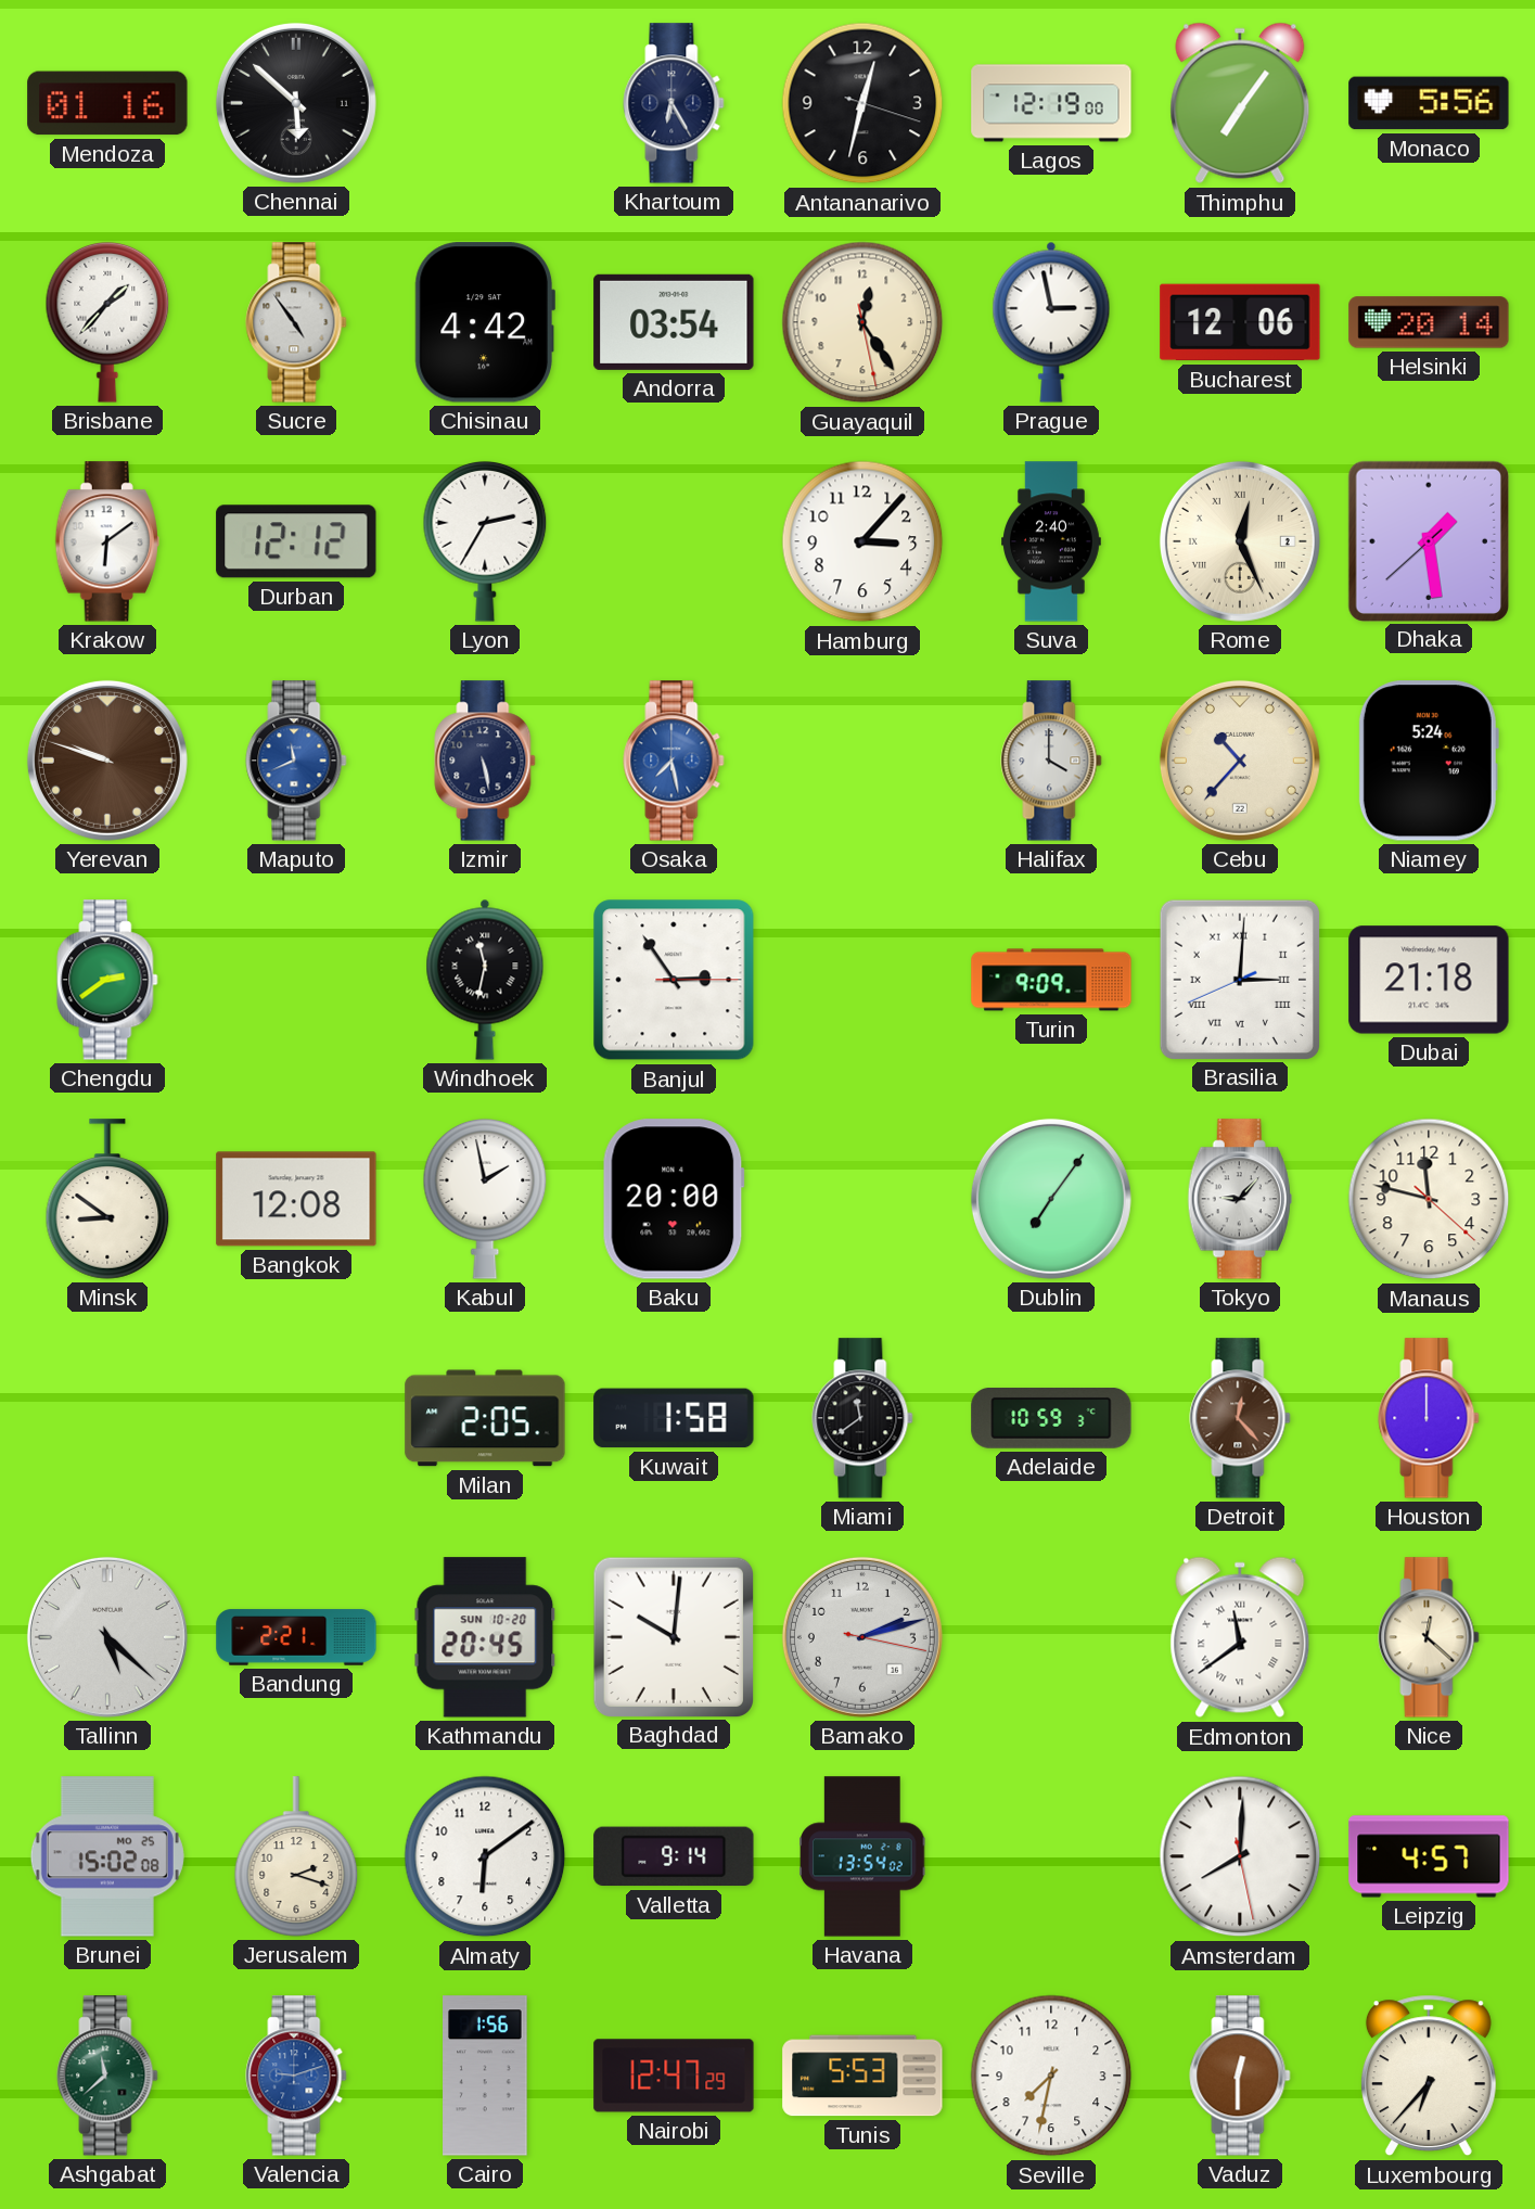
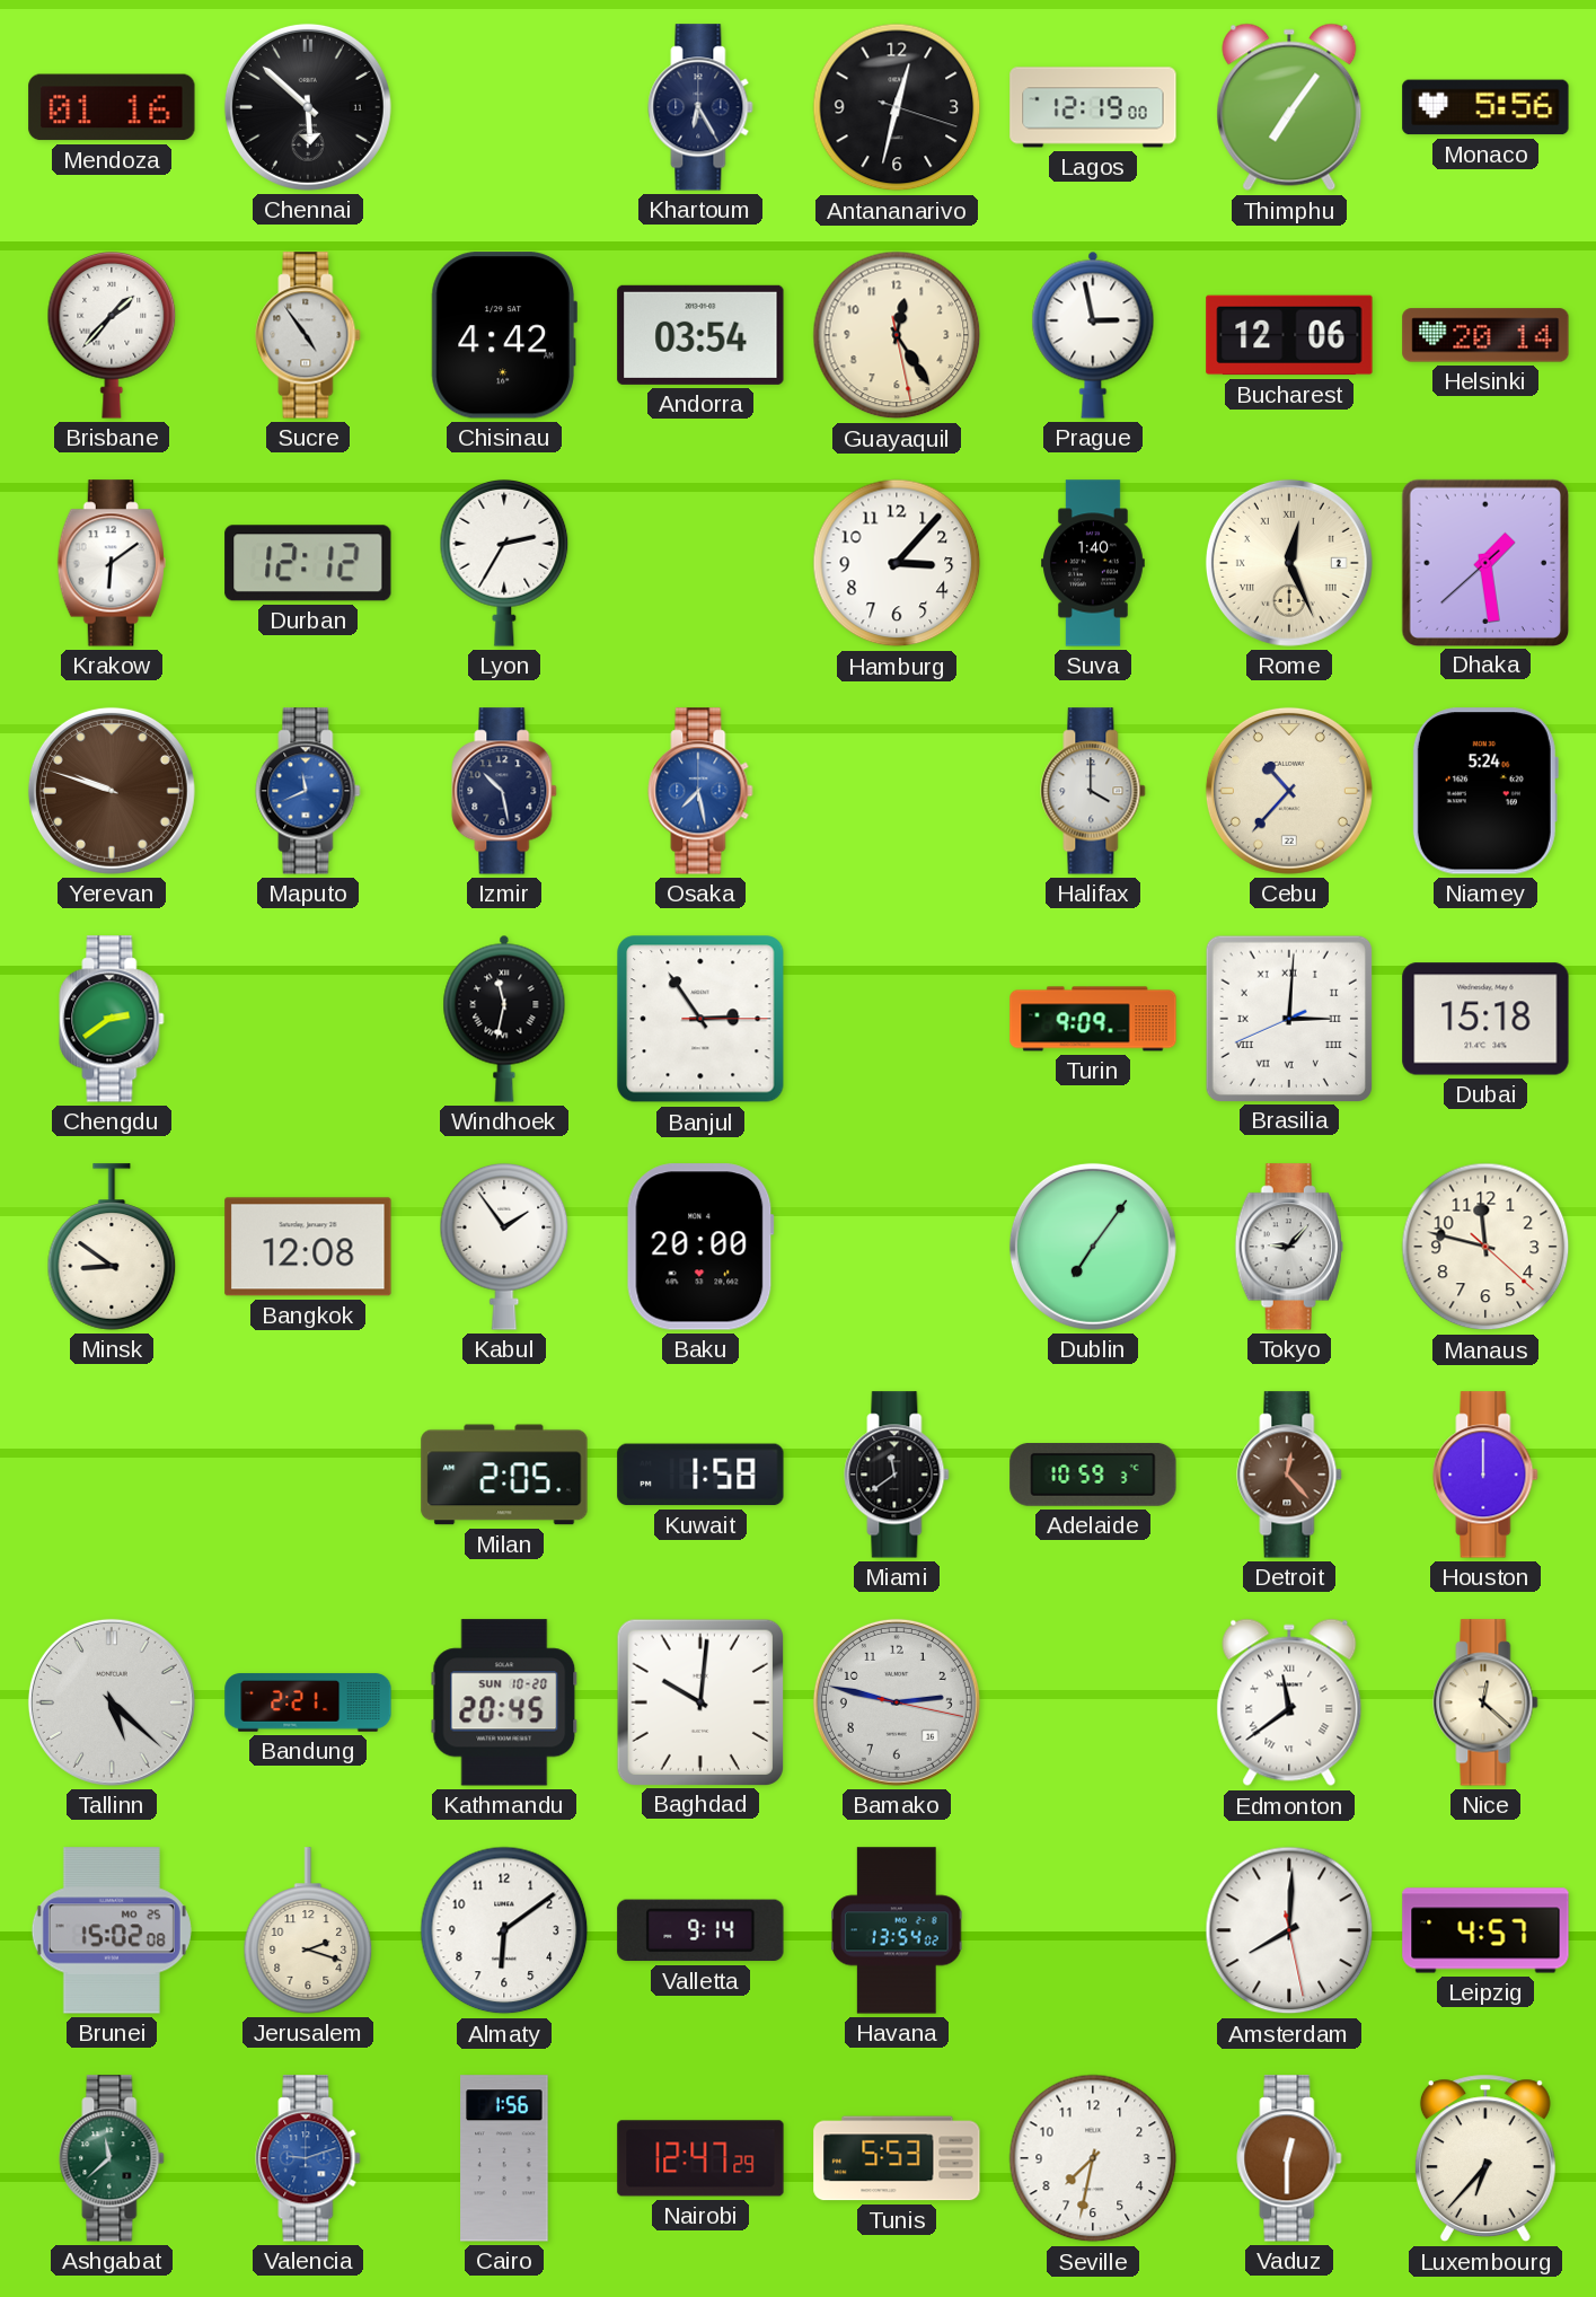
Suva: 2:40 -> 1:40 (1094, 563)
Izmir: 5:28 -> 10:28 (504, 791)
Dubai: 21:18 -> 15:18 (1485, 1019)
Kabul: 1:58 -> 1:54 (504, 1247)
Bamako: 2:12 -> 2:47 (897, 1702)
